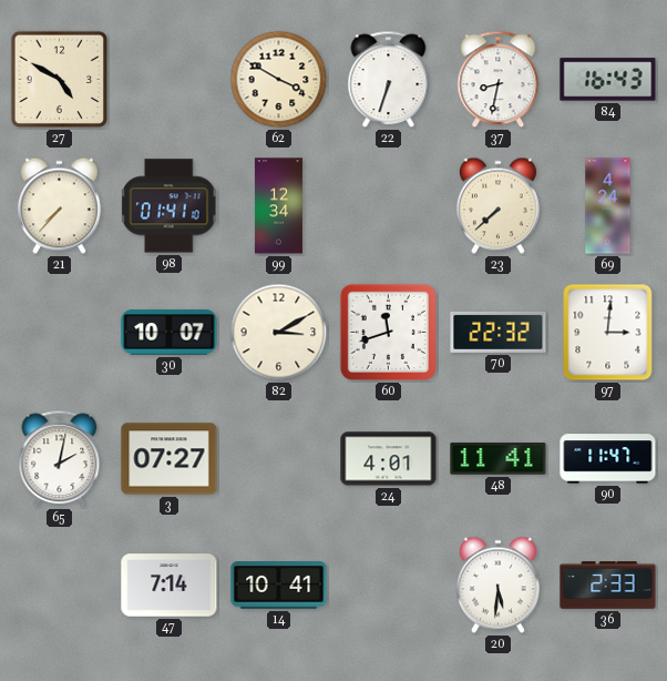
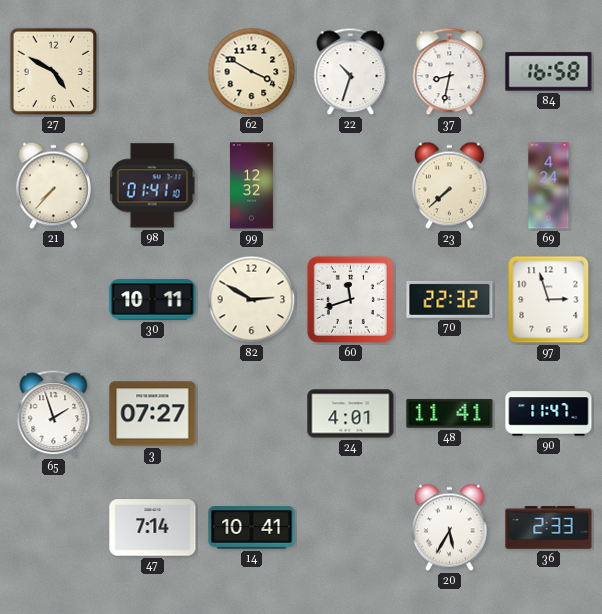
22: 6:33 -> 10:33 (351, 72)
84: 16:43 -> 16:58 (549, 72)
99: 12:34 -> 12:32 (251, 186)
30: 10:07 -> 10:11 (153, 300)
82: 3:10 -> 2:50 (252, 300)
97: 3:01 -> 2:57 (549, 300)
65: 2:02 -> 1:57 (54, 414)
20: 5:31 -> 5:35 (449, 528)
